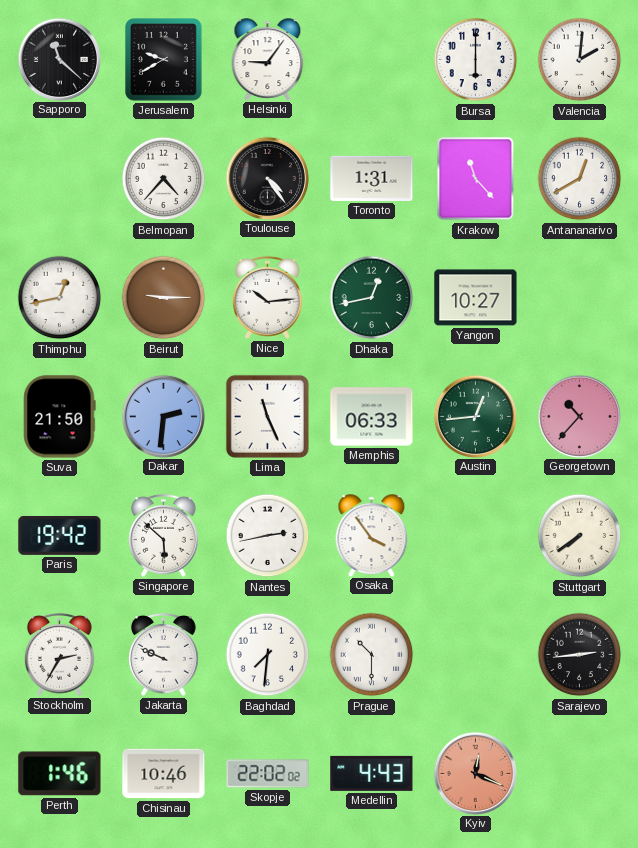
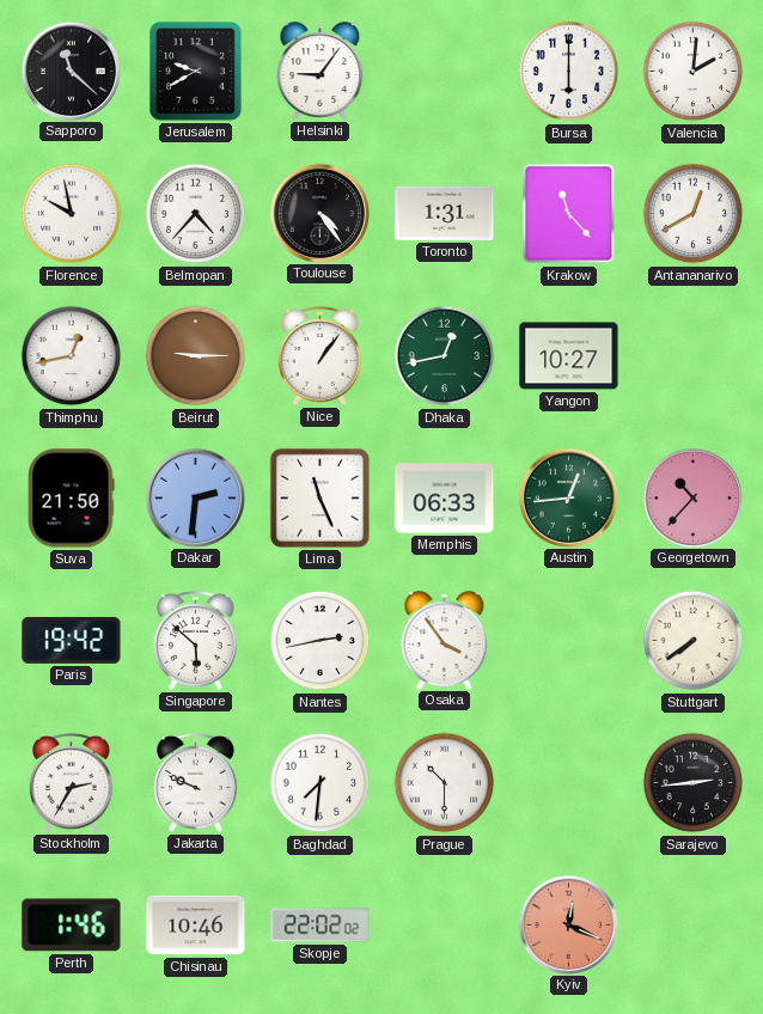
Florence: none -> 9:58 (72, 214)
Nice: 10:14 -> 1:06 (321, 355)
Medellin: 4:43 -> none (372, 773)
